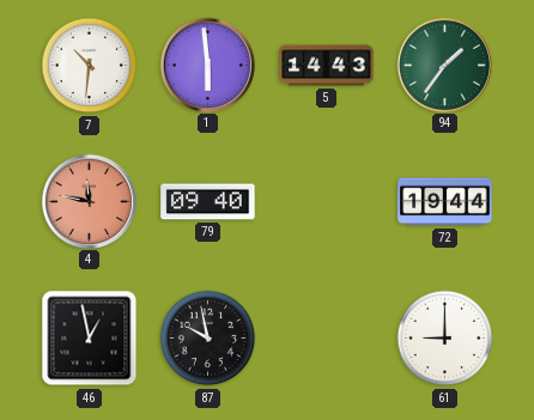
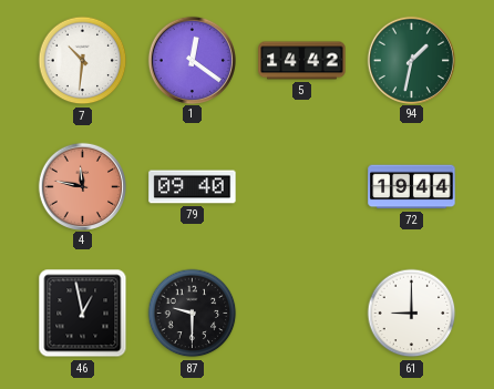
1: 5:59 -> 12:21 (192, 60)
5: 14:43 -> 14:42 (302, 61)
94: 1:36 -> 1:32 (411, 60)
87: 9:58 -> 9:30 (193, 314)
